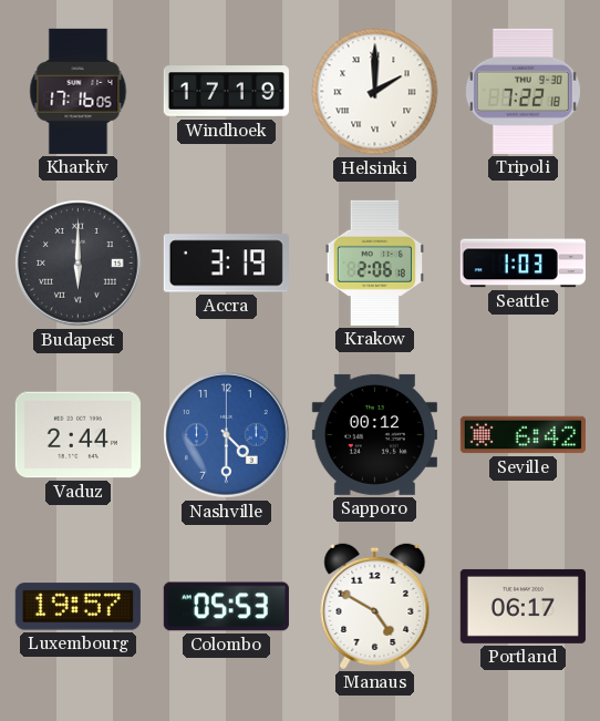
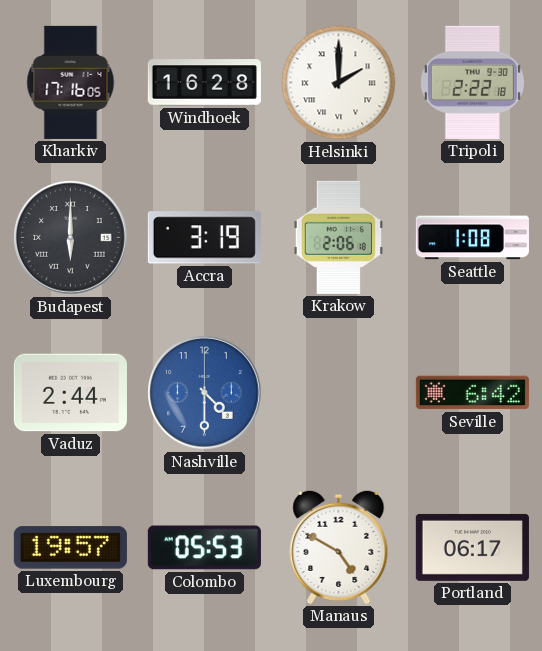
Windhoek: 17:19 -> 16:28 (204, 83)
Tripoli: 7:22 -> 2:22 (472, 82)
Seattle: 1:03 -> 1:08 (472, 238)
Sapporo: 00:12 -> none (374, 434)
